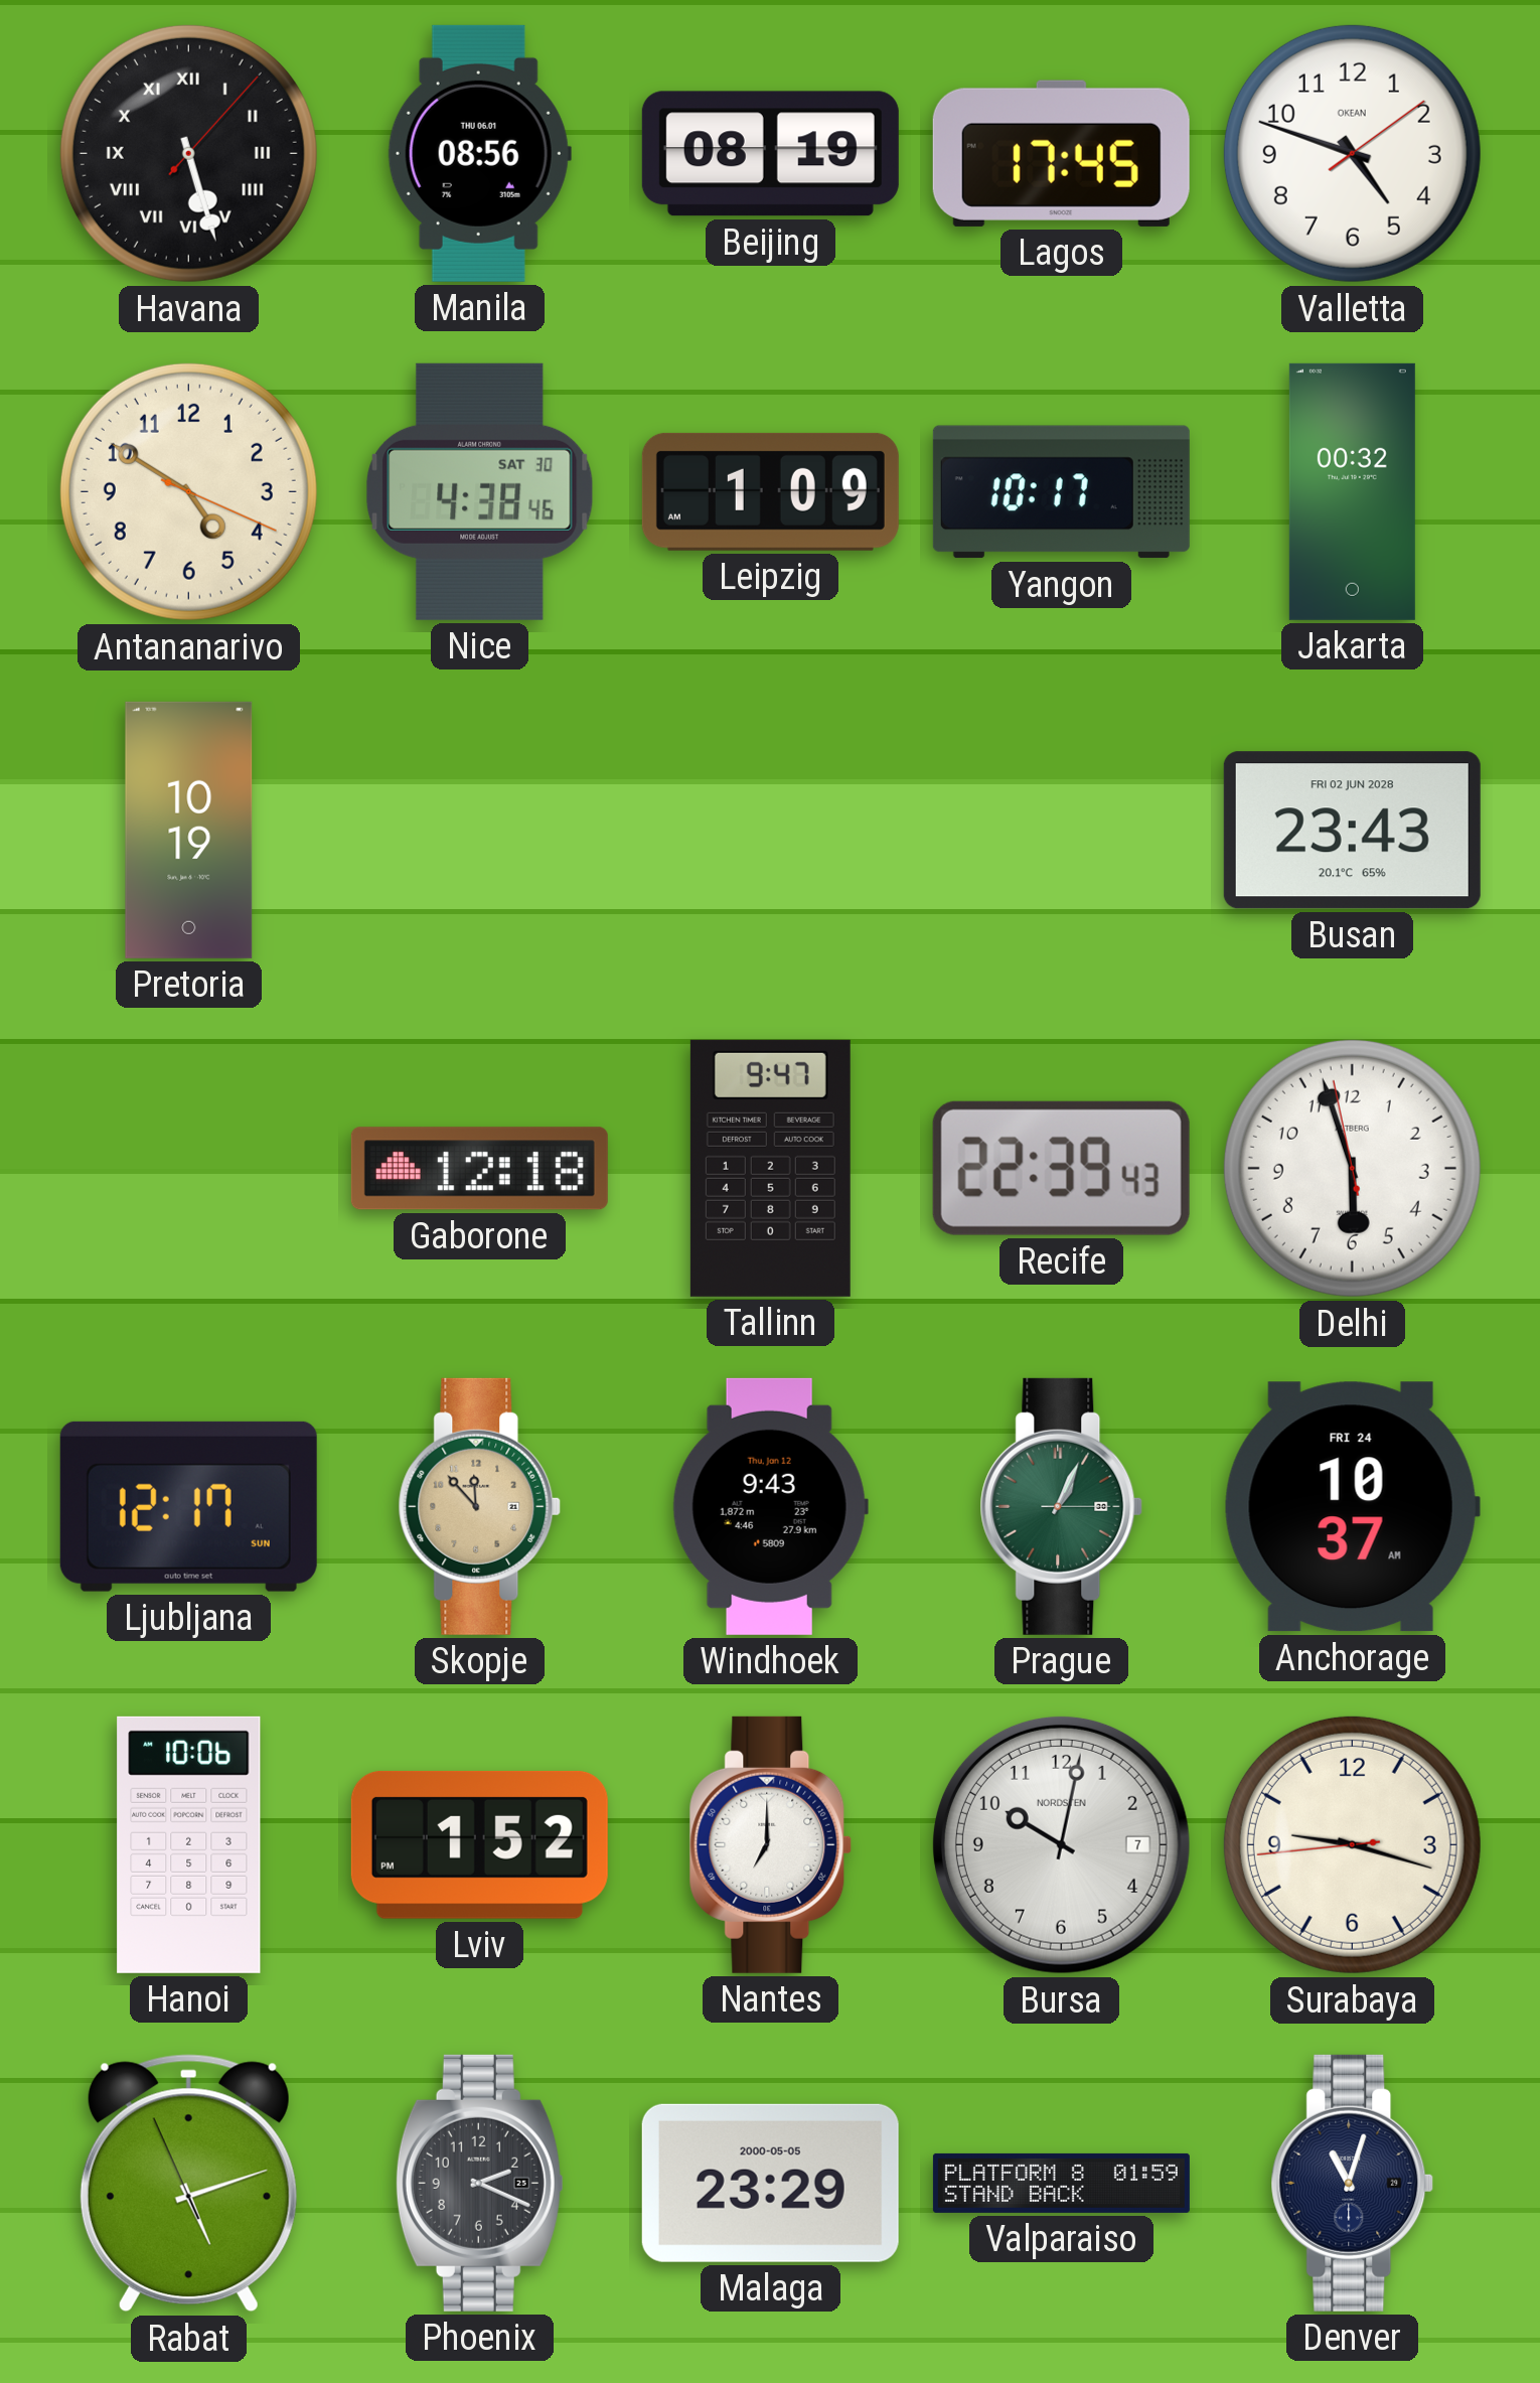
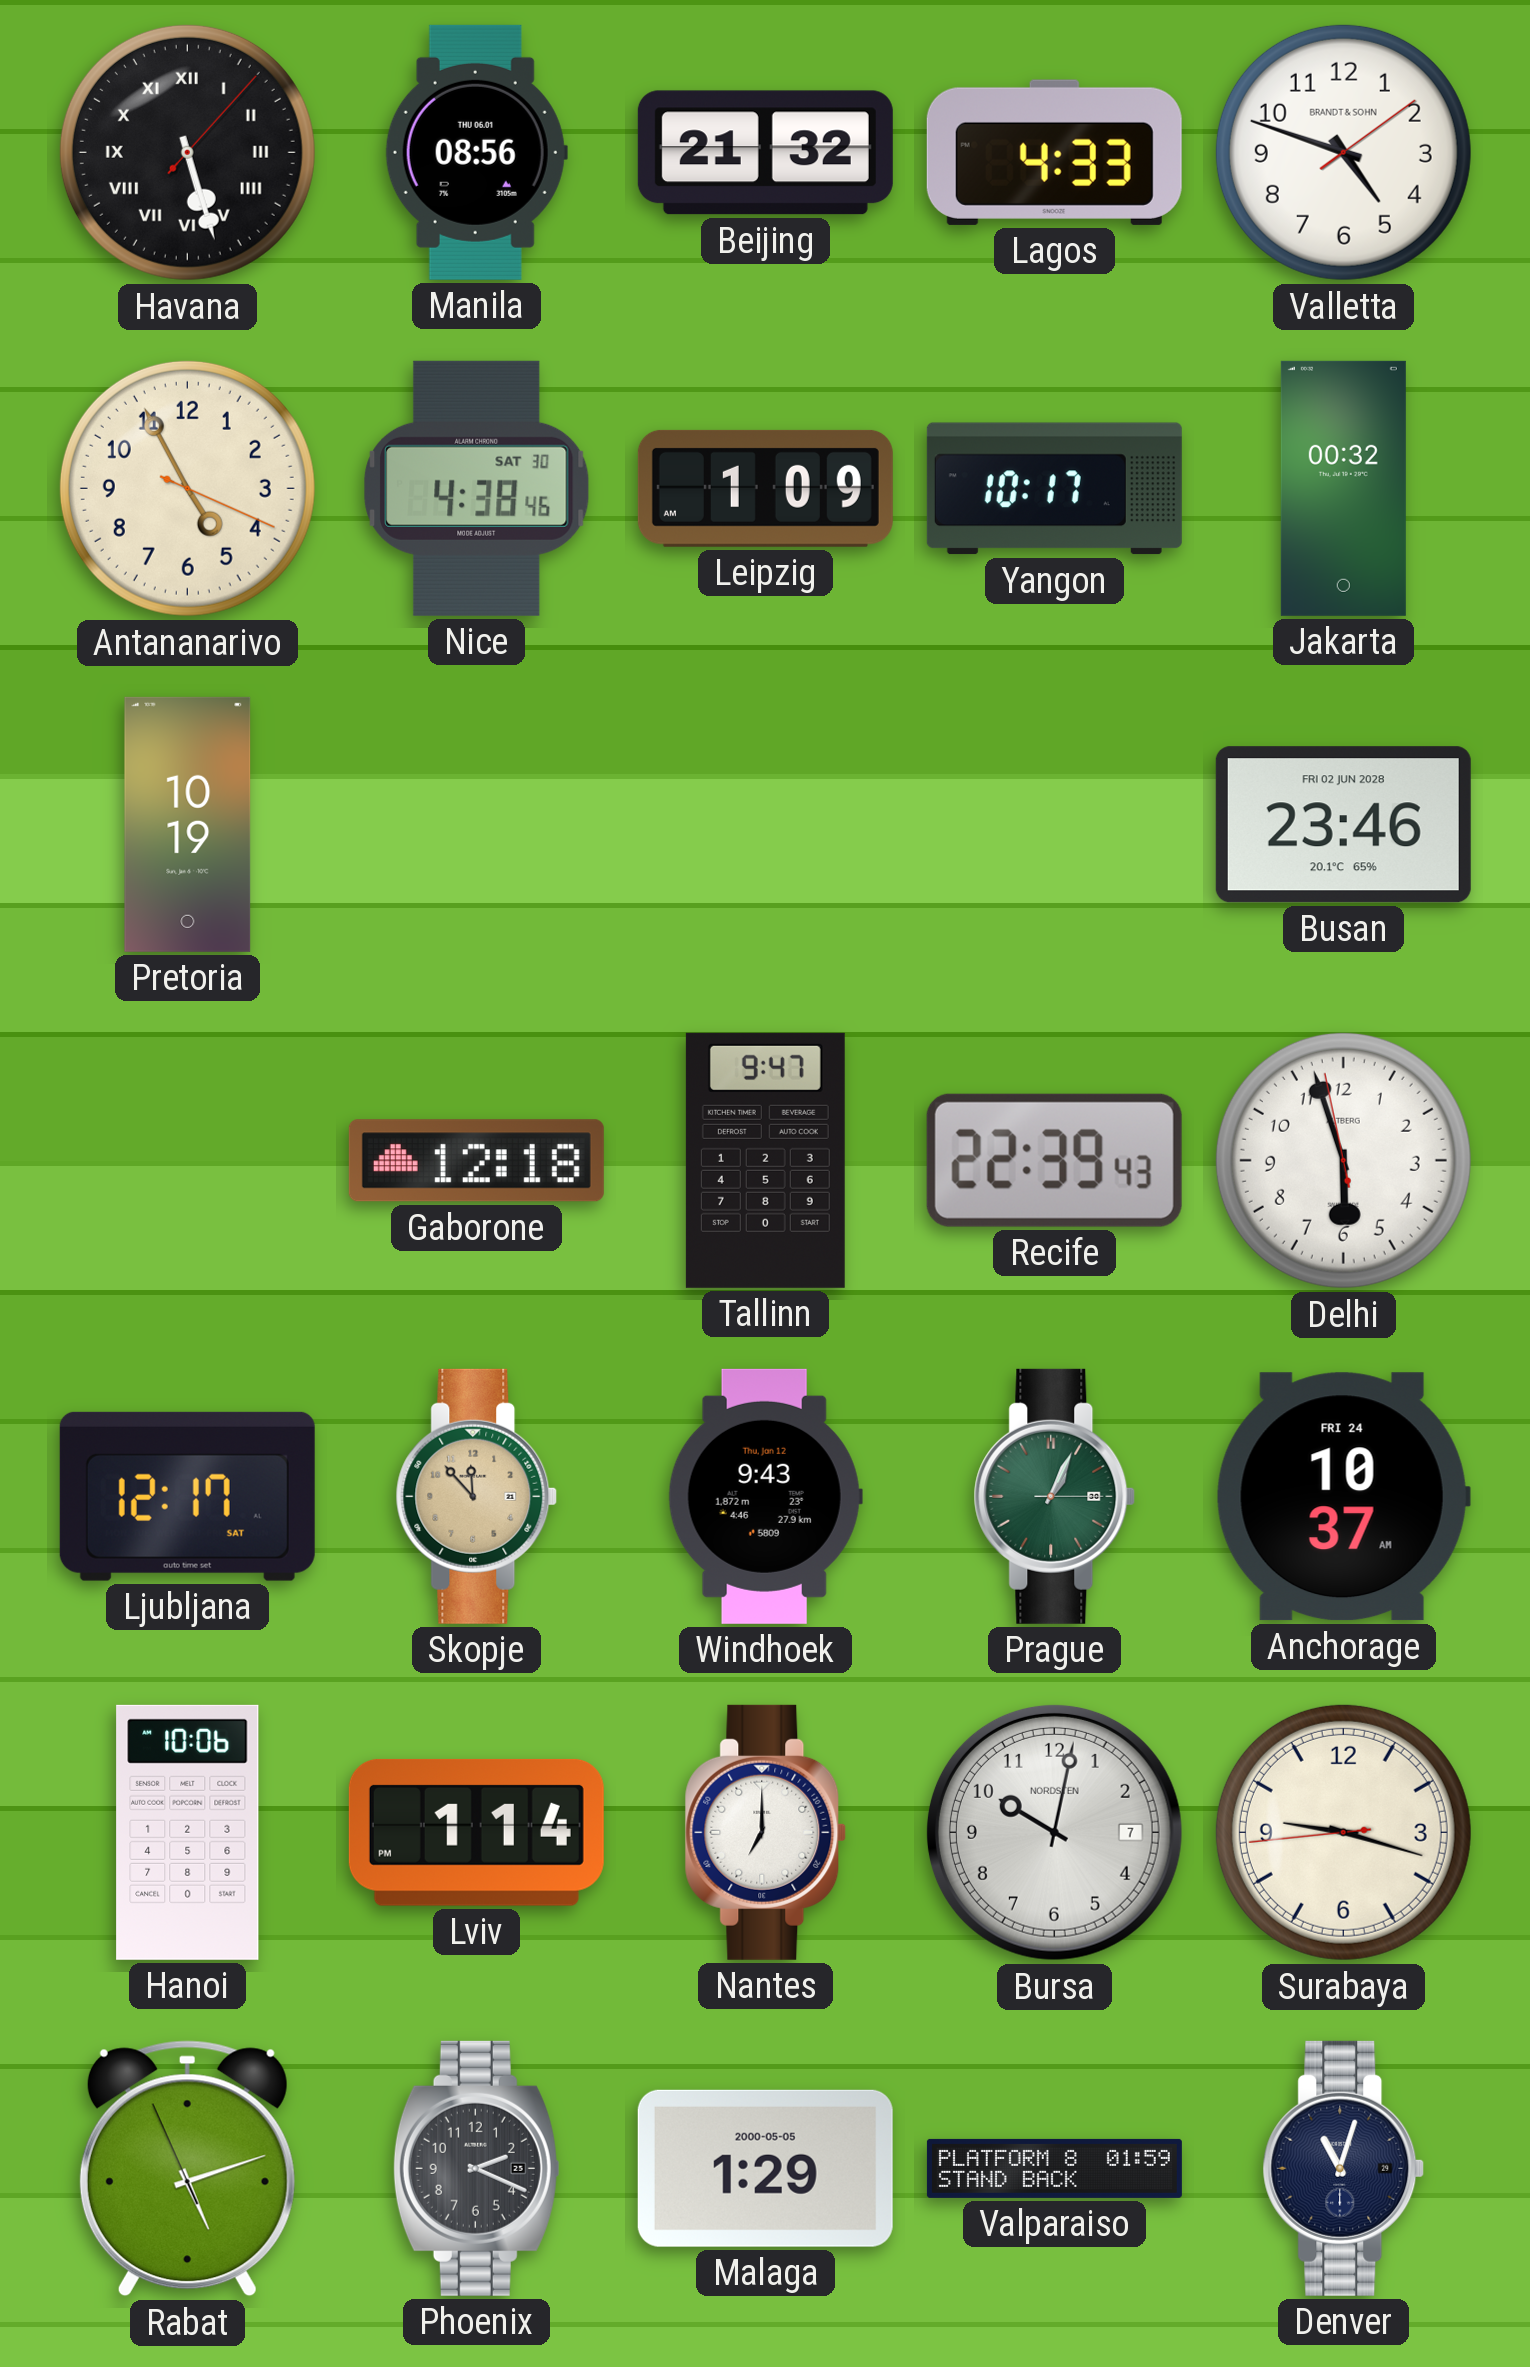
Beijing: 08:19 -> 21:32 (765, 153)
Lagos: 17:45 -> 4:33 (1054, 152)
Valletta brand: OKEAN -> BRANDT & SOHN (1343, 152)
Antananarivo: 4:50 -> 4:55 (187, 488)
Busan: 23:43 -> 23:46 (1343, 825)
Ljubljana date: SUN -> SAT (187, 1496)
Lviv: 1:52 -> 1:14 (476, 1832)
Malaga: 23:29 -> 1:29 (765, 2168)
